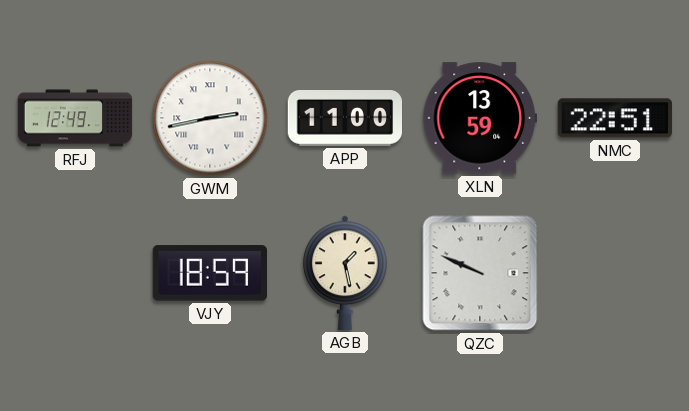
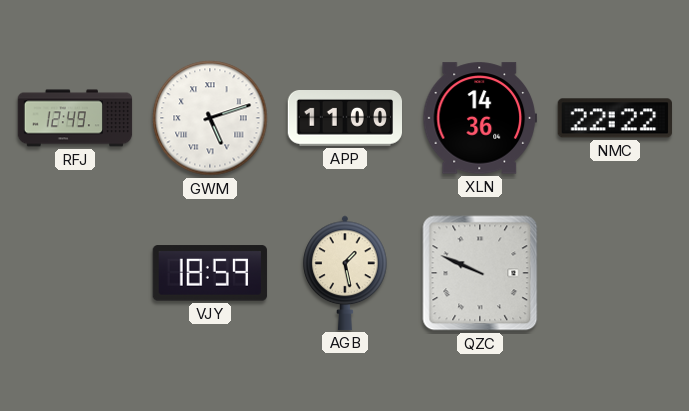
GWM: 2:43 -> 5:12 (210, 118)
XLN: 13:59 -> 14:36 (479, 118)
NMC: 22:51 -> 22:22 (614, 118)
